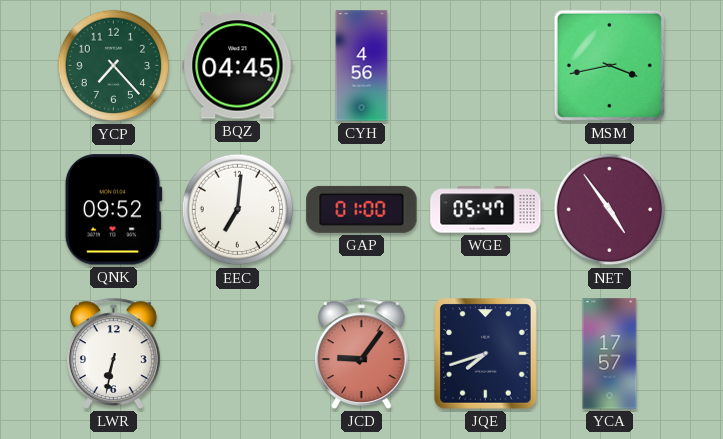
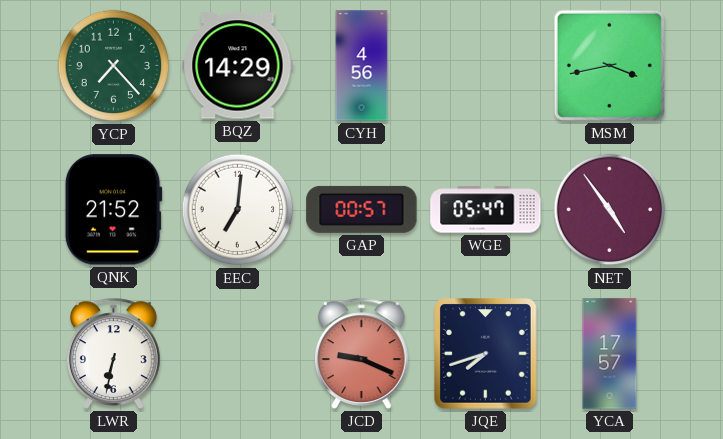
BQZ: 04:45 -> 14:29 (238, 66)
QNK: 09:52 -> 21:52 (113, 210)
GAP: 01:00 -> 00:57 (362, 209)
JCD: 9:06 -> 9:19 (362, 353)
